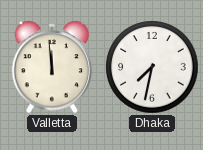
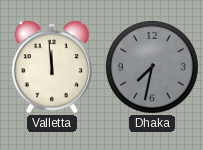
Dhaka dial: white -> grey (152, 67)
